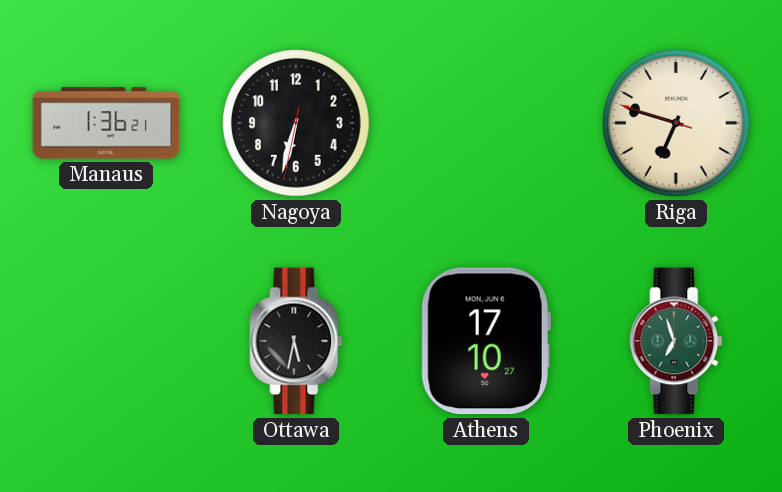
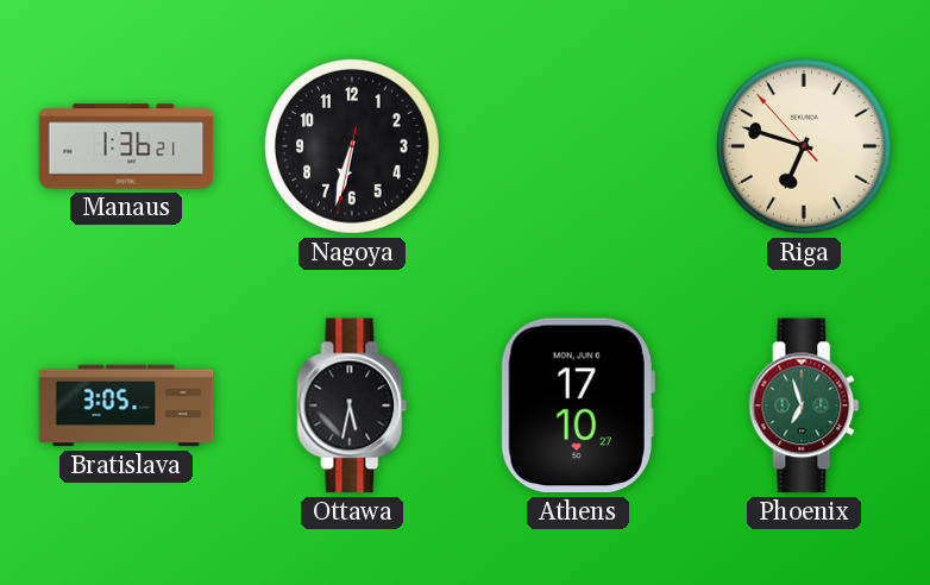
Riga: 6:47:48 -> 6:47:53 (804, 146)
Bratislava: none -> 3:05 (126, 405)
